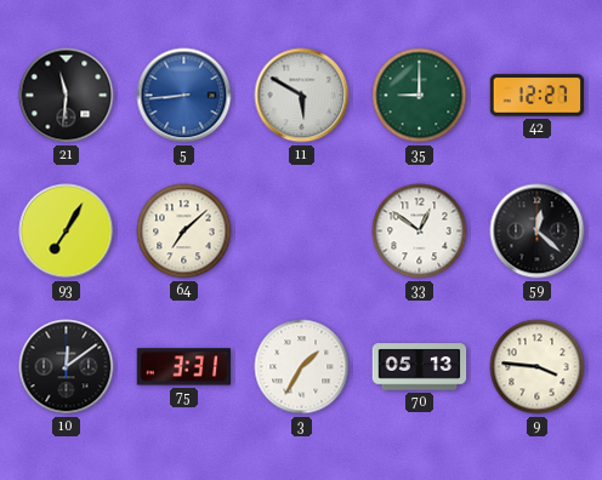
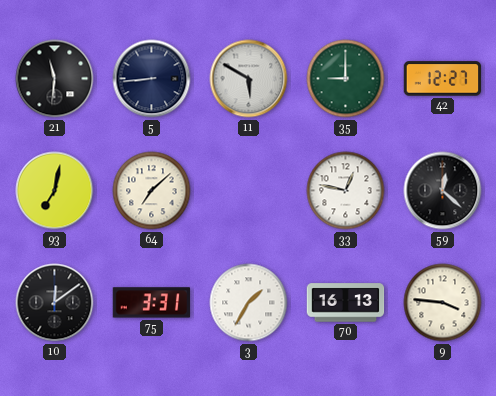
5 dial: blue -> navy (152, 79)
93: 7:05 -> 7:02 (55, 191)
33: 12:51 -> 12:47 (346, 191)
70: 05:13 -> 16:13 (346, 303)
